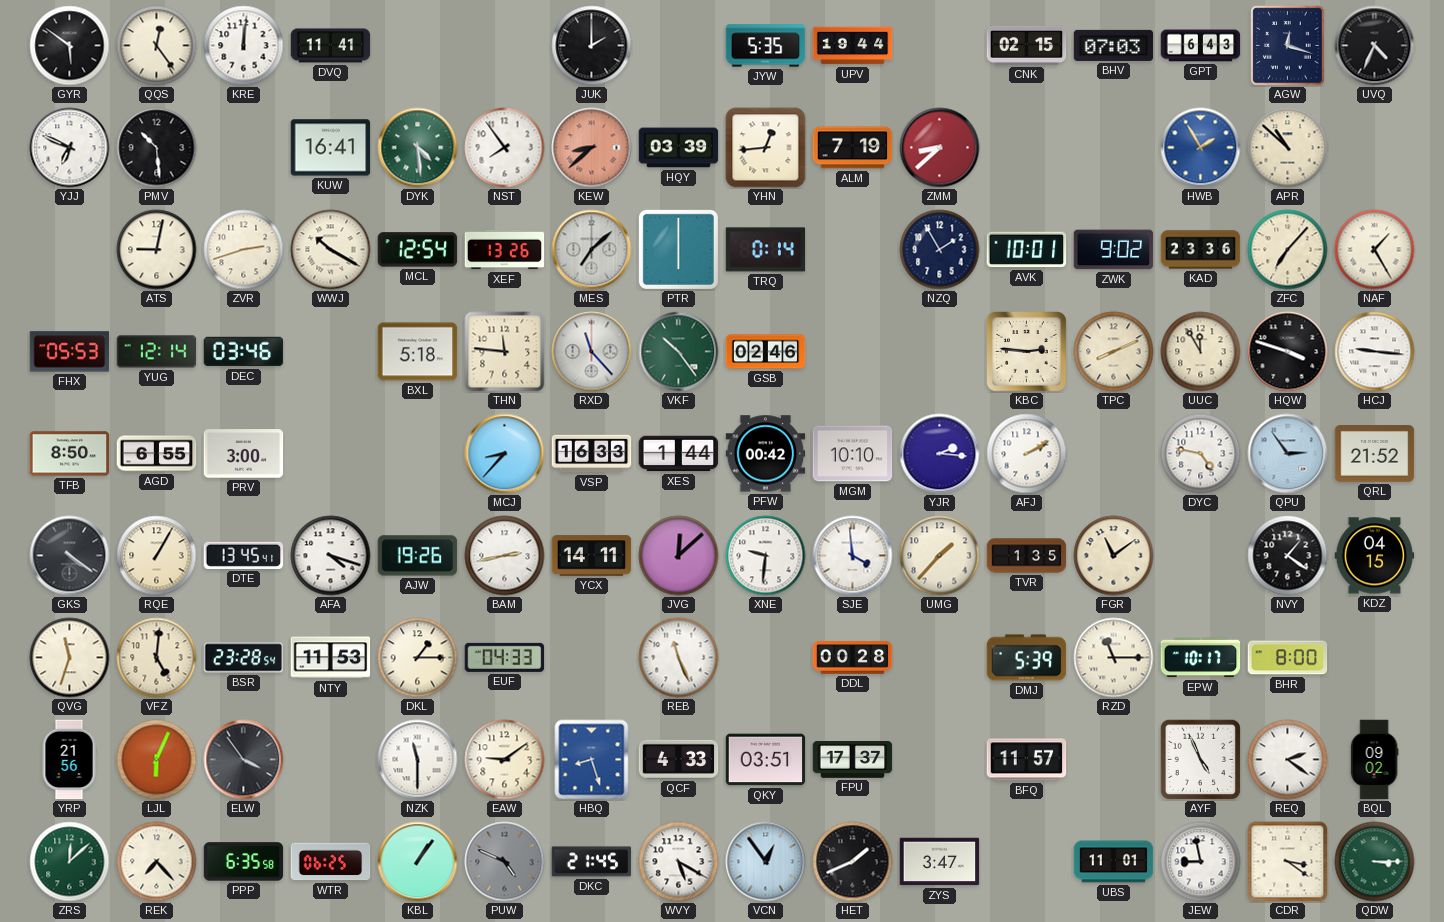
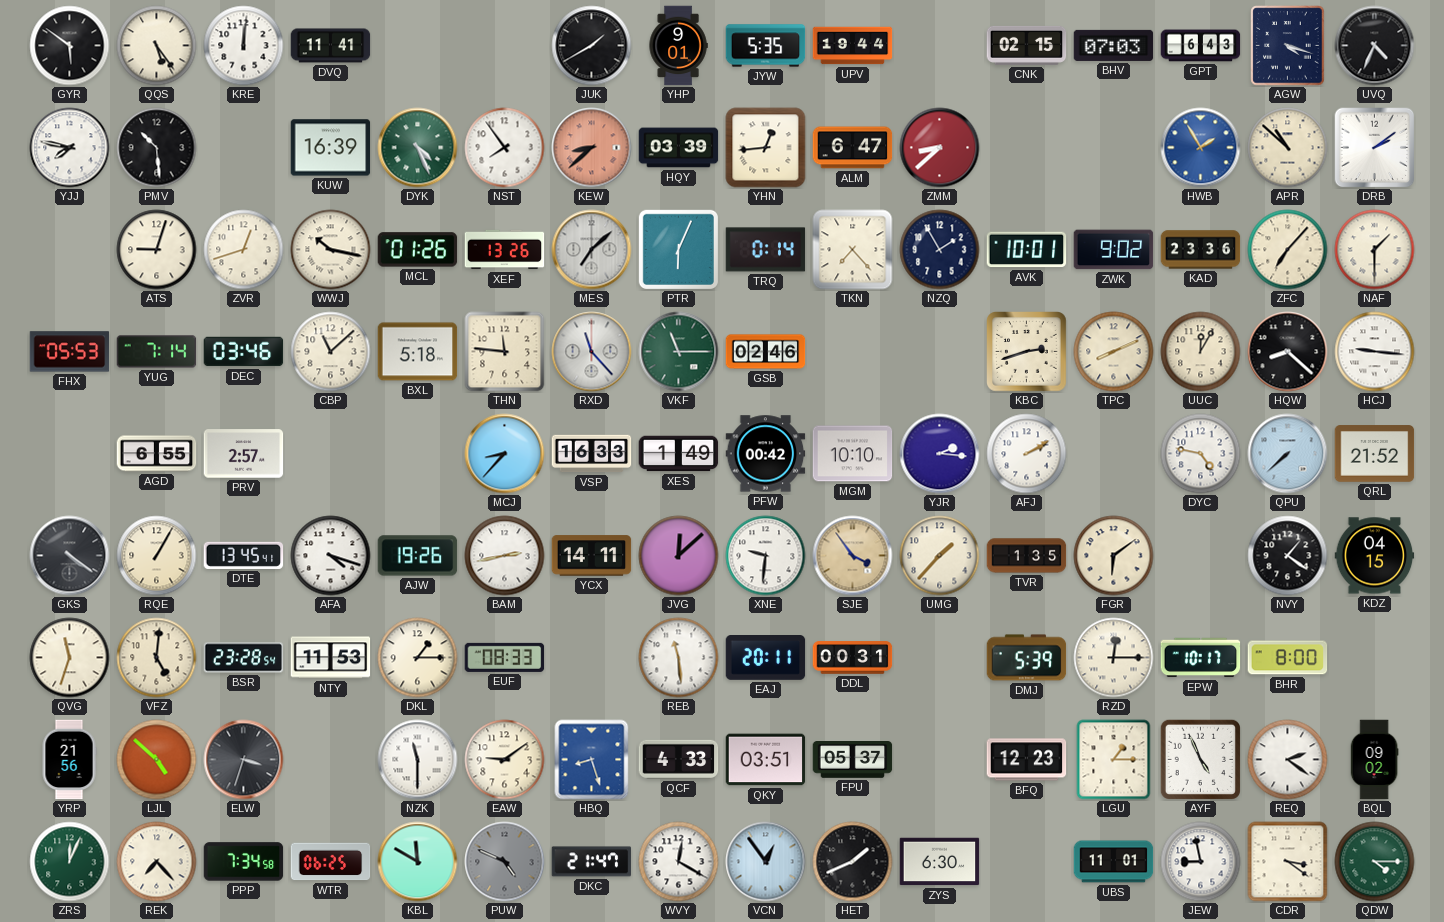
QQS: 12:24 -> 5:24 (157, 46)
JUK: 2:00 -> 1:40 (592, 46)
YHP: none -> 9:01 (678, 46)
AGW: 12:18 -> 4:18 (1288, 46)
YJJ: 6:49 -> 7:47 (70, 148)
KUW: 16:41 -> 16:39 (331, 148)
DYK: 4:29 -> 4:26 (418, 148)
ALM: 7:19 -> 6:47 (853, 148)
DRB: none -> 2:09 (1375, 148)
ATS: 9:02 -> 9:03 (157, 250)
ZVR: 2:42 -> 12:42 (244, 250)
WWJ: 10:20 -> 10:17 (331, 250)
MCL: 12:54 -> 01:26 (418, 250)
PTR: 6:00 -> 6:04 (678, 249)
TKN: none -> 7:23 (853, 250)
NAF: 1:25 -> 1:30 (1375, 250)
YUG: 12:14 -> 7:14 (157, 352)
CBP: none -> 11:08 (331, 352)
VKF: 10:24 -> 11:15 (679, 352)
KBC: 2:46 -> 2:42 (1027, 352)
UUC: 11:55 -> 12:05 (1201, 352)
HQW: 3:48 -> 8:22 (1288, 352)
TFB: 8:50 -> none (70, 454)
PRV: 3:00 -> 2:57 (244, 454)
XES: 1:44 -> 1:49 (679, 454)
QPU: 2:54 -> 7:38 (1288, 454)
SJE: 3:59 -> 3:54 (853, 556)
SJE dial: white -> champagne (853, 556)
FGR: 11:09 -> 6:09 (1114, 556)
EUF: 04:33 -> 08:33 (505, 657)
REB: 11:26 -> 11:29 (679, 658)
EAJ: none -> 20:11 (766, 658)
DDL: 00:28 -> 00:31 (853, 658)
RZD: 11:15 -> 12:15 (1114, 658)
LJL: 6:04 -> 4:52 (157, 760)
ELW: 3:54 -> 3:33 (244, 760)
FPU: 17:37 -> 05:37 (853, 760)
BFQ: 11:57 -> 12:23 (1027, 760)
LGU: none -> 1:15 (1114, 760)
ZRS: 12:08 -> 12:04 (70, 862)
PPP: 6:35 -> 7:34 (244, 862)
KBL: 1:06 -> 11:50 (418, 862)
DKC: 21:45 -> 21:47 (592, 862)
WVY: 5:20 -> 12:20 (679, 862)
ZYS: 3:47 -> 6:30 (940, 862)
QDW: 3:15 -> 4:15 (1375, 862)
